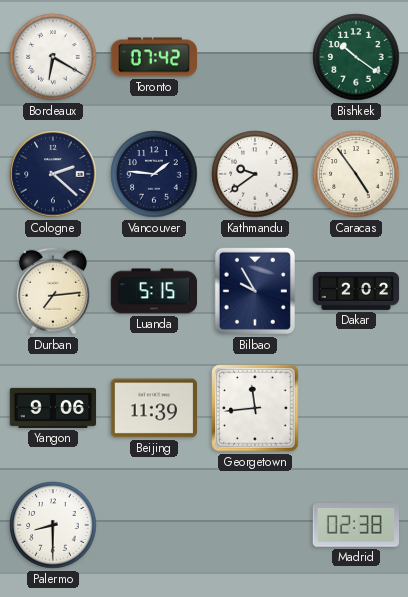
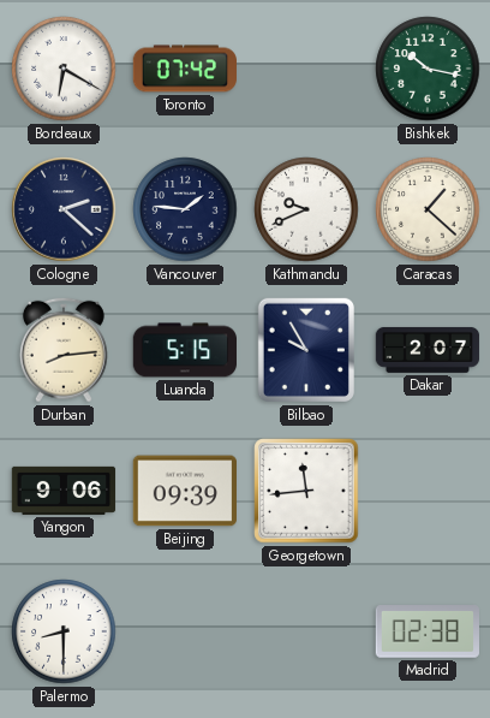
Bishkek: 10:21 -> 10:17 (428, 69)
Kathmandu: 9:39 -> 9:41 (306, 209)
Caracas: 4:54 -> 1:22 (428, 209)
Durban: 7:14 -> 8:14 (64, 350)
Dakar: 2:02 -> 2:07 (428, 350)
Beijing: 11:39 -> 09:39 (184, 491)
